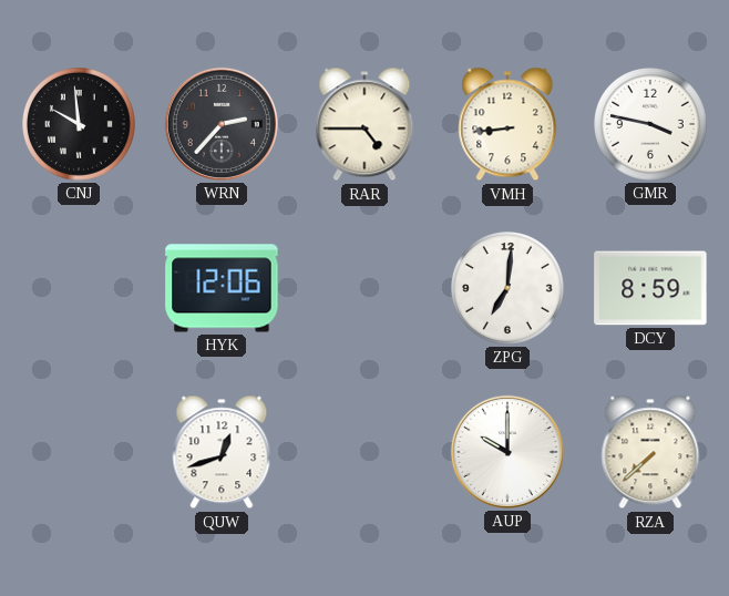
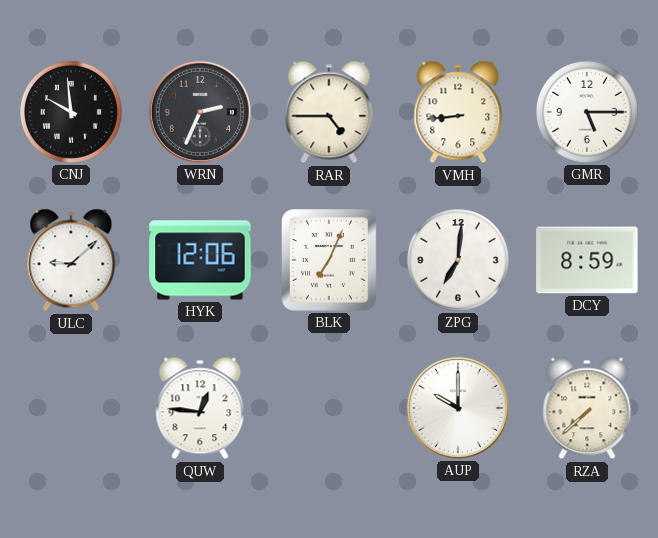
WRN: 2:37 -> 2:34 (200, 112)
GMR: 3:47 -> 5:15 (588, 113)
ULC: none -> 9:08 (71, 260)
BLK: none -> 7:04 (330, 261)
QUW: 12:42 -> 12:46 (200, 408)
